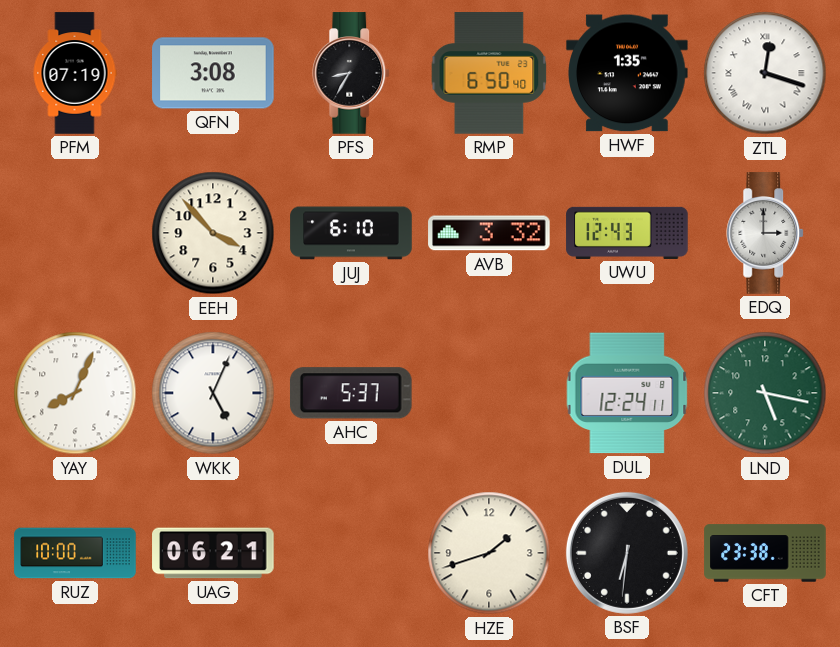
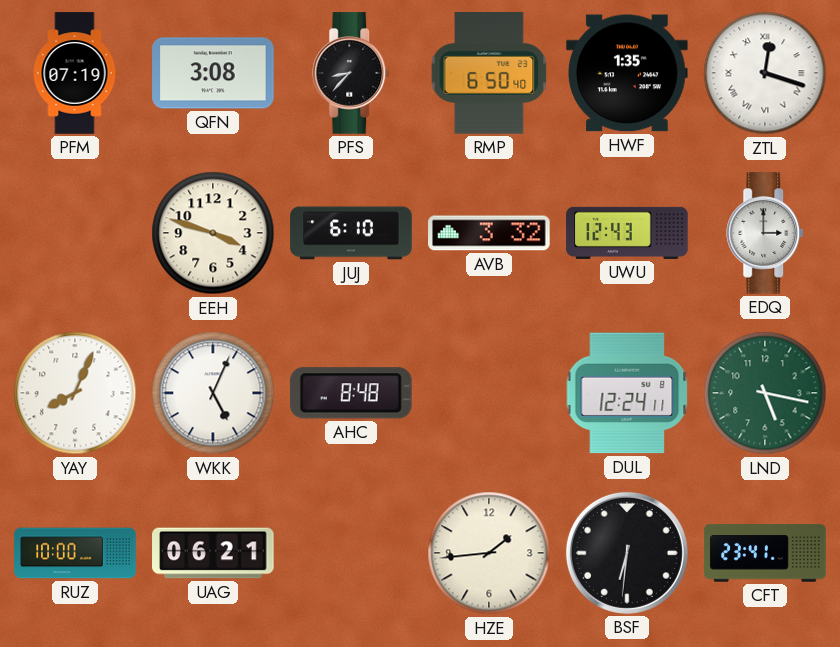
PFS: 8:35 -> 8:37 (352, 73)
EEH: 3:53 -> 3:48 (213, 233)
AHC: 5:37 -> 8:48 (351, 393)
HZE: 1:42 -> 1:44 (489, 553)
CFT: 23:38 -> 23:41 (765, 553)
